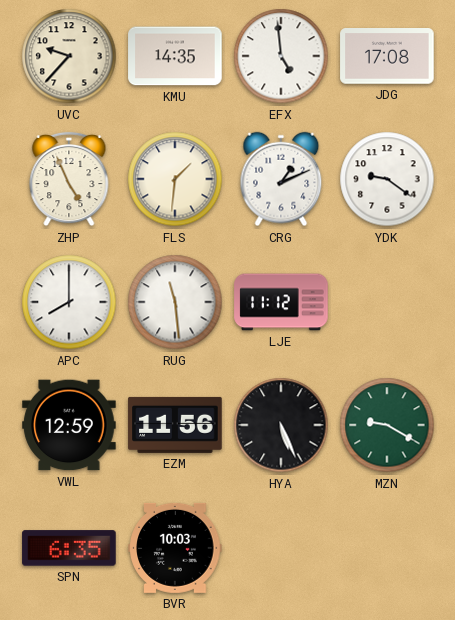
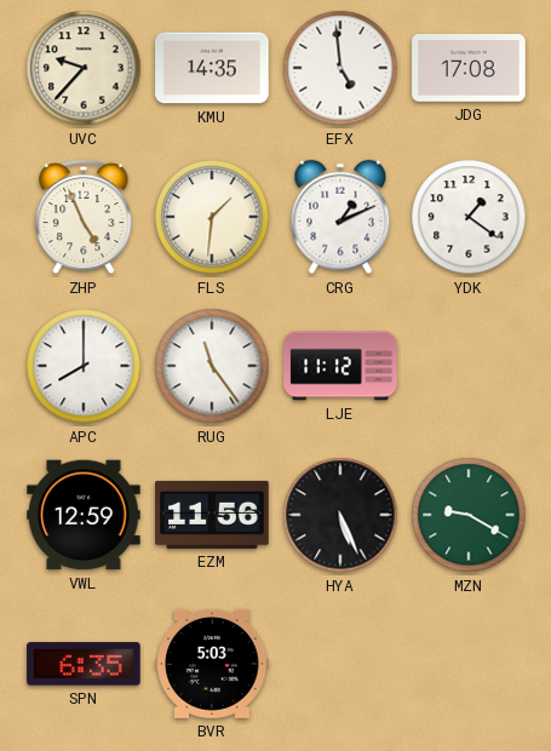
YDK: 9:21 -> 1:21 (469, 217)
RUG: 11:29 -> 11:24 (212, 366)
BVR: 10:03 -> 5:03 (212, 664)
